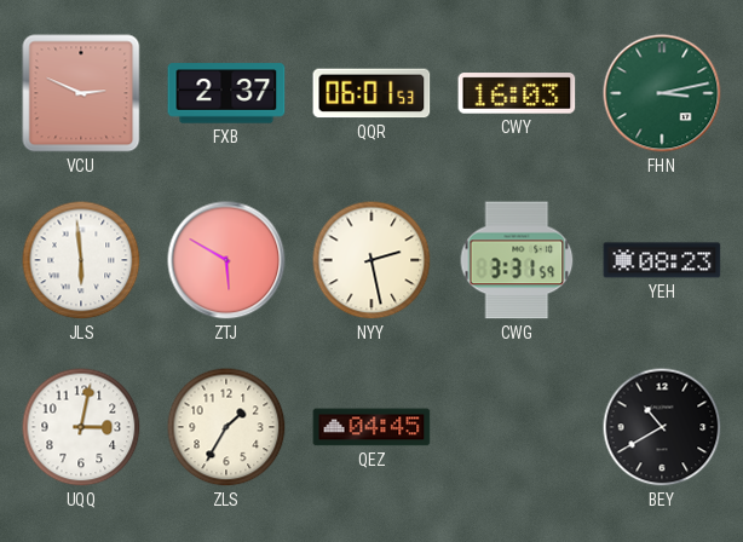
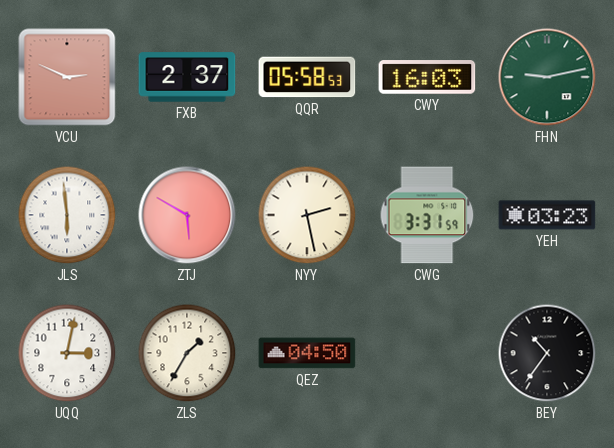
QQR: 06:01 -> 05:58 (307, 77)
FHN: 3:13 -> 9:13 (547, 77)
YEH: 08:23 -> 03:23 (547, 215)
QEZ: 04:45 -> 04:50 (307, 353)
BEY: 10:40 -> 10:36 (547, 353)
